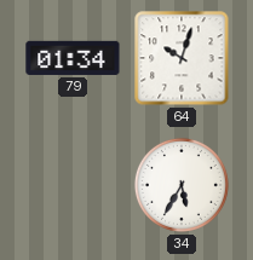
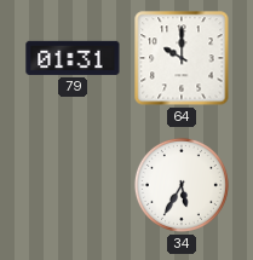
79: 01:34 -> 01:31 (73, 58)
64: 10:03 -> 10:00 (182, 58)
